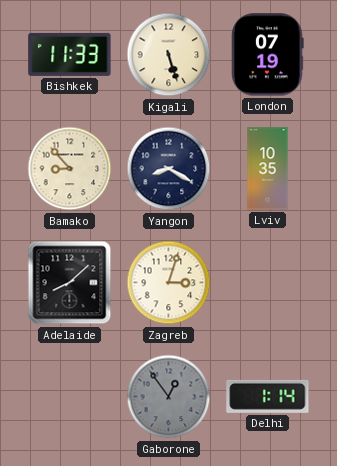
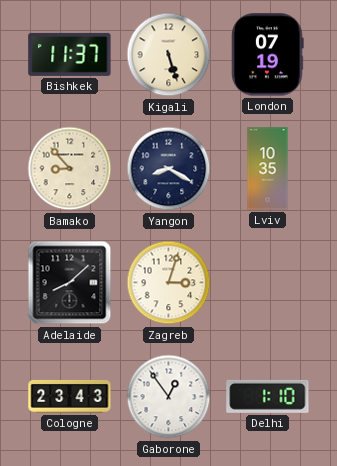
Bishkek: 11:33 -> 11:37 (70, 54)
Cologne: none -> 23:43 (70, 396)
Gaborone dial: grey -> white (169, 397)
Delhi: 1:14 -> 1:10 (268, 396)
